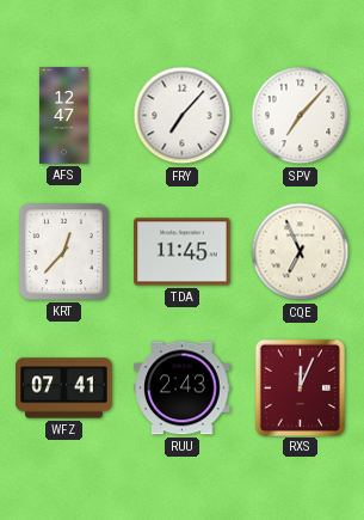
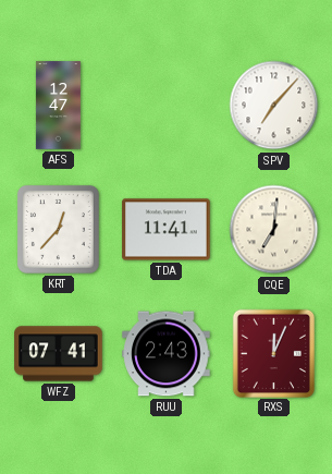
FRY: 7:07 -> none (183, 116)
TDA: 11:45 -> 11:41 (167, 230)
CQE: 6:56 -> 7:01 (274, 230)
